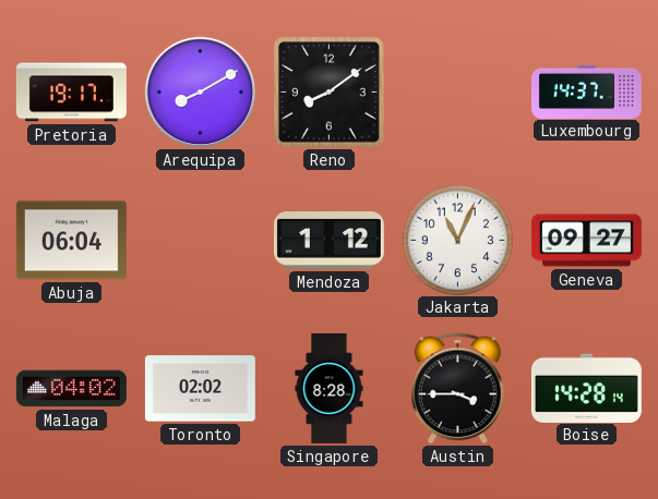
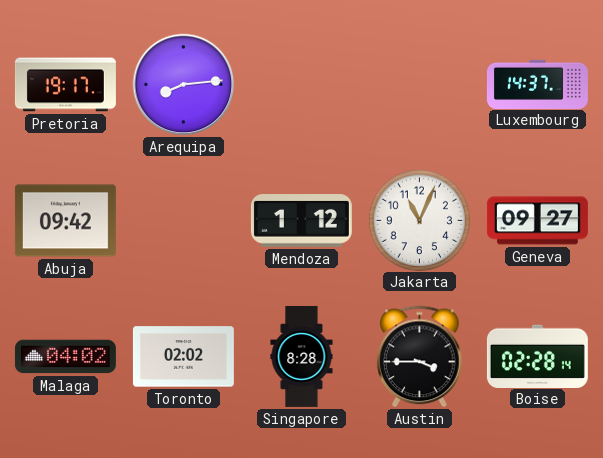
Arequipa: 8:10 -> 8:14 (184, 85)
Reno: 8:09 -> none (330, 93)
Abuja: 06:04 -> 09:42 (65, 221)
Boise: 14:28 -> 02:28 (537, 356)
